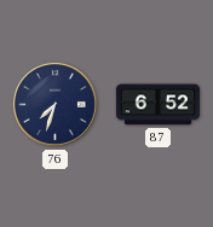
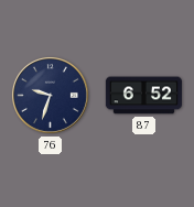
76: 7:33 -> 9:33 (50, 95)
